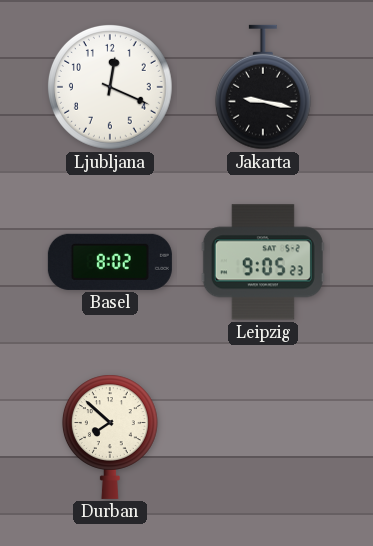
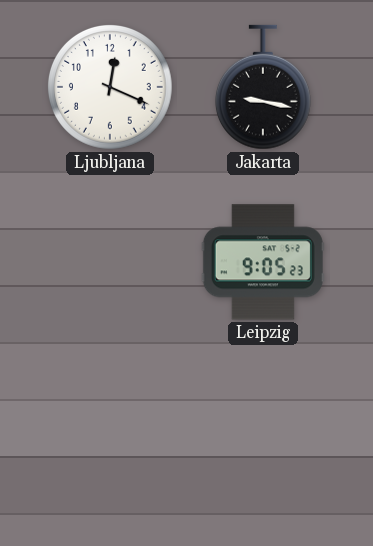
Basel: 8:02 -> none (110, 262)
Durban: 7:52 -> none (110, 437)
